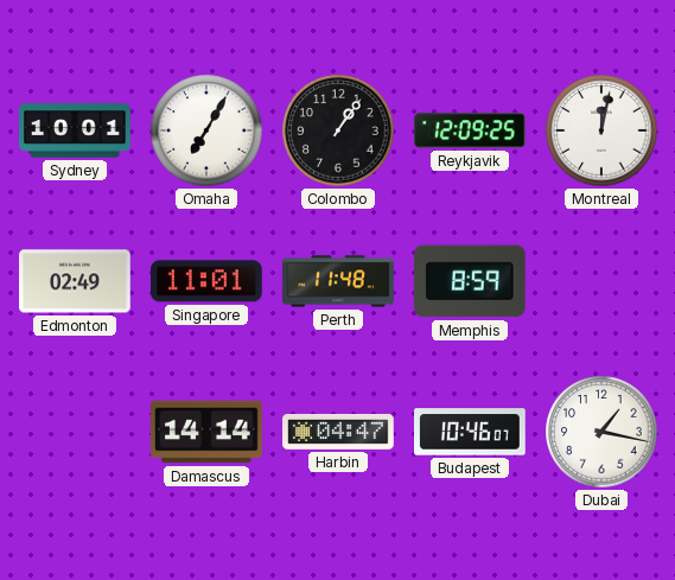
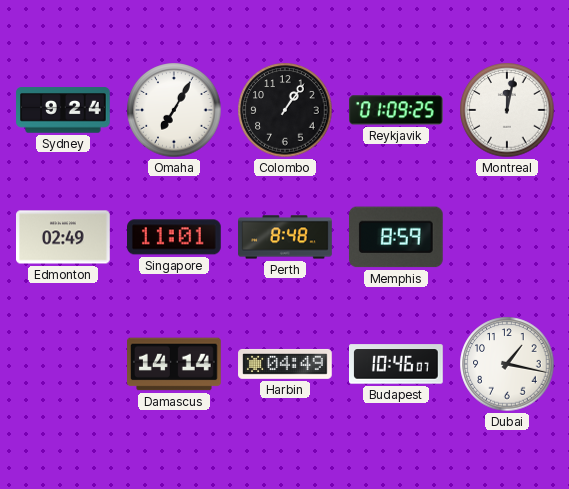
Sydney: 10:01 -> 9:24 (63, 110)
Reykjavik: 12:09 -> 01:09 (397, 110)
Perth: 11:48 -> 8:48 (285, 237)
Harbin: 04:47 -> 04:49 (285, 364)
